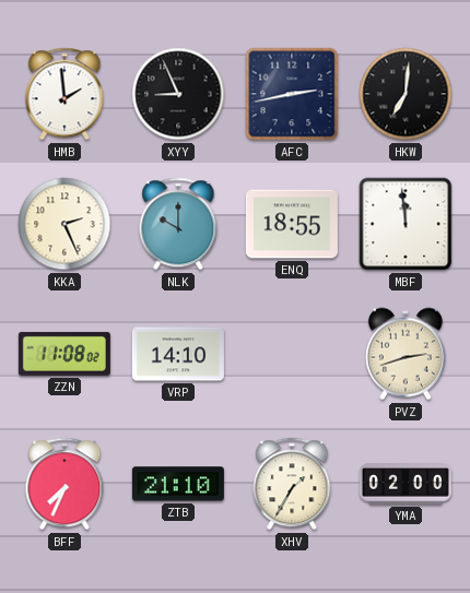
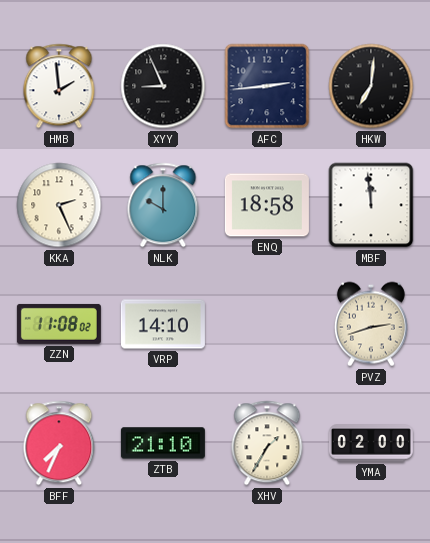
AFC: 2:43 -> 2:44 (267, 86)
ENQ: 18:55 -> 18:58 (267, 205)
